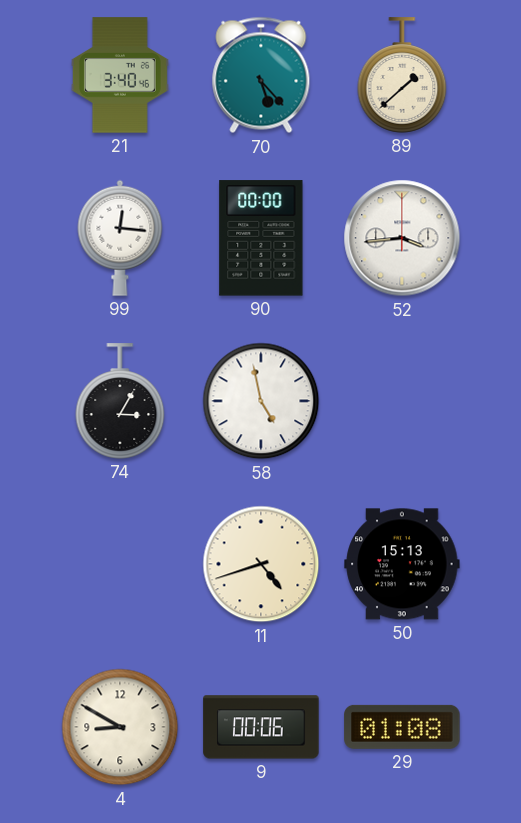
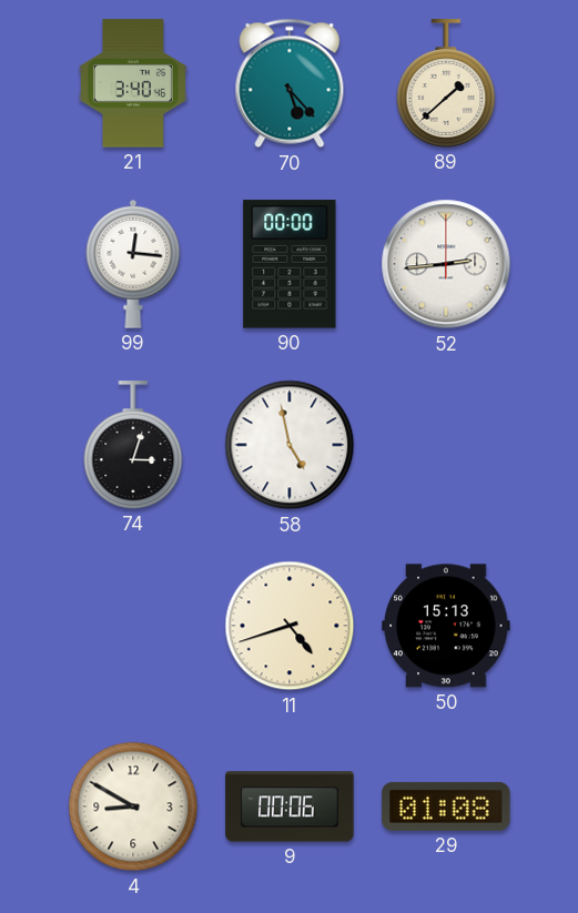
52: 3:44 -> 2:44 (446, 264)
74: 3:05 -> 3:03 (133, 445)
